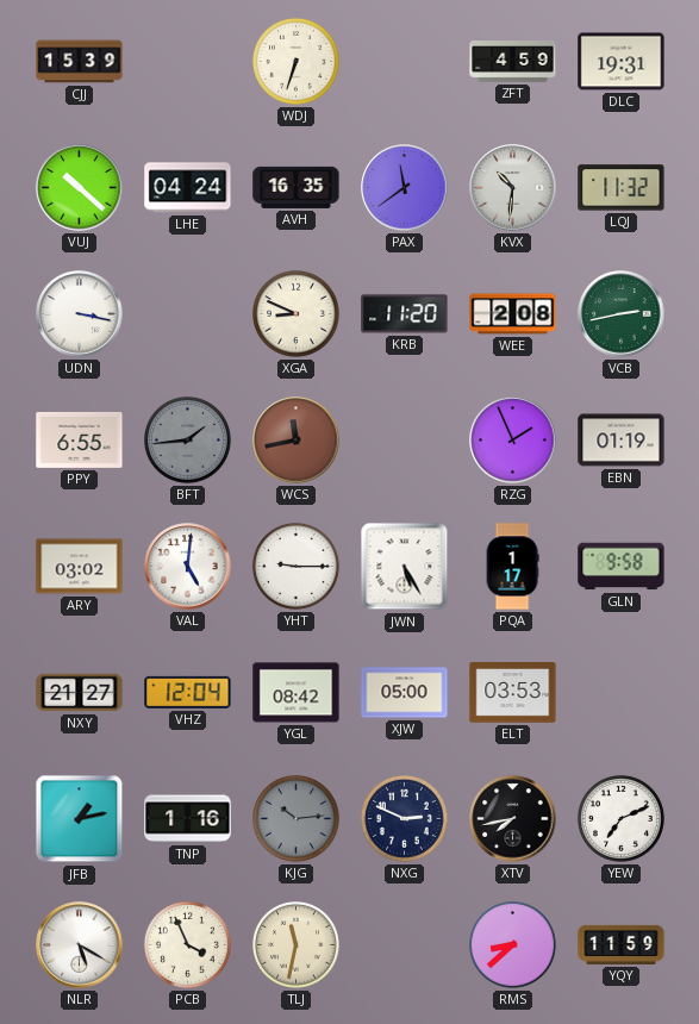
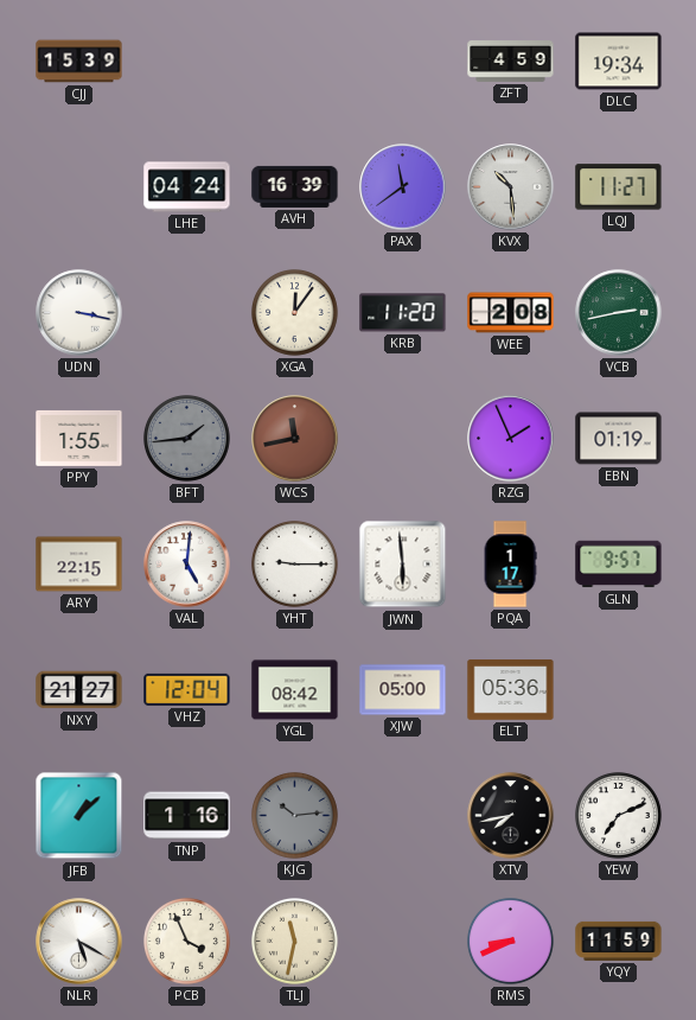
WDJ: 6:33 -> none (297, 62)
DLC: 19:31 -> 19:34 (619, 62)
VUJ: 10:22 -> none (80, 188)
AVH: 16:35 -> 16:39 (295, 186)
KVX: 10:31 -> 10:29 (511, 187)
LQJ: 11:32 -> 11:27 (619, 187)
XGA: 8:49 -> 12:06 (295, 313)
PPY: 6:55 -> 1:55 (79, 438)
ARY: 03:02 -> 22:15 (79, 565)
JWN: 5:25 -> 5:59 (403, 565)
GLN: 9:58 -> 9:57 (619, 565)
ELT: 03:53 -> 05:36 (511, 690)
JFB: 1:13 -> 1:08 (79, 816)
NXG: 2:49 -> none (405, 819)
RMS: 8:38 -> 8:41 (511, 942)
